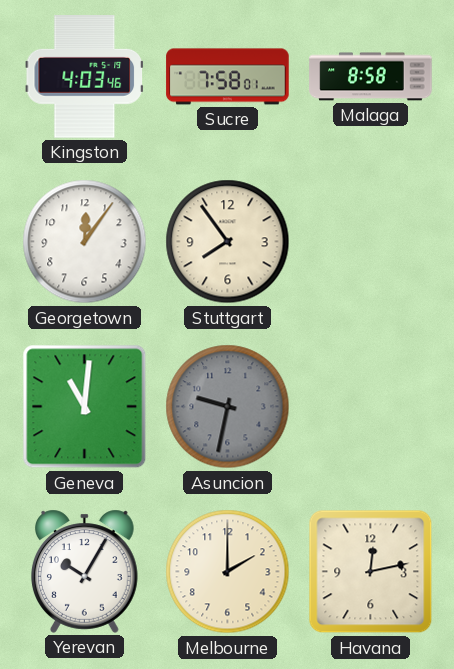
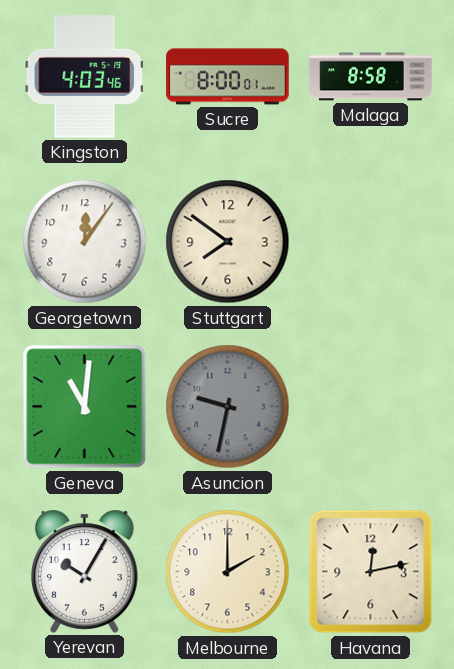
Sucre: 7:58 -> 8:00 (228, 77)
Stuttgart: 7:54 -> 7:51 (228, 242)
